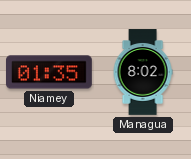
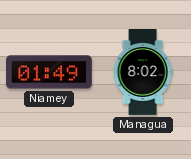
Niamey: 01:35 -> 01:49 (50, 72)
